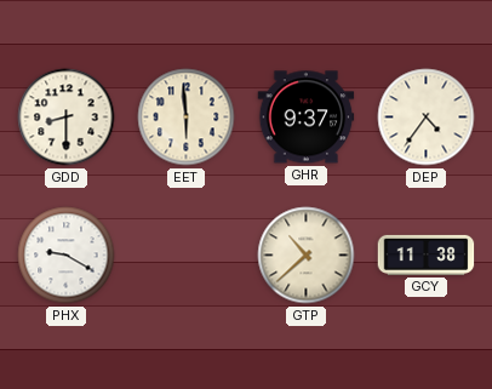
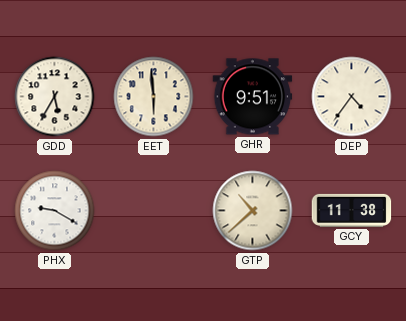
GDD: 8:30 -> 5:35 (55, 97)
GHR: 9:37 -> 9:51 (253, 97)
